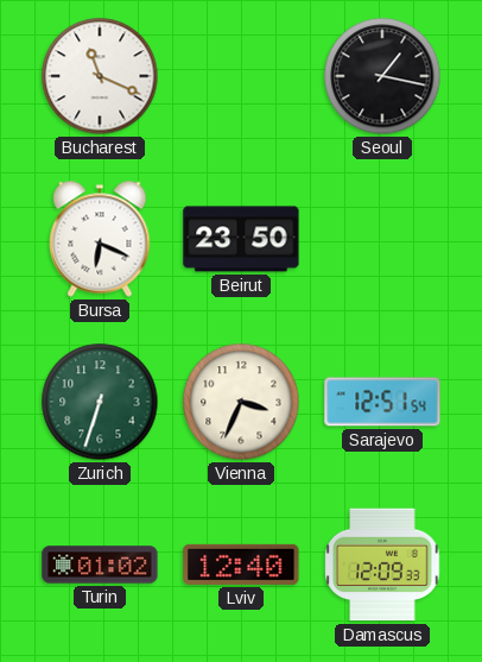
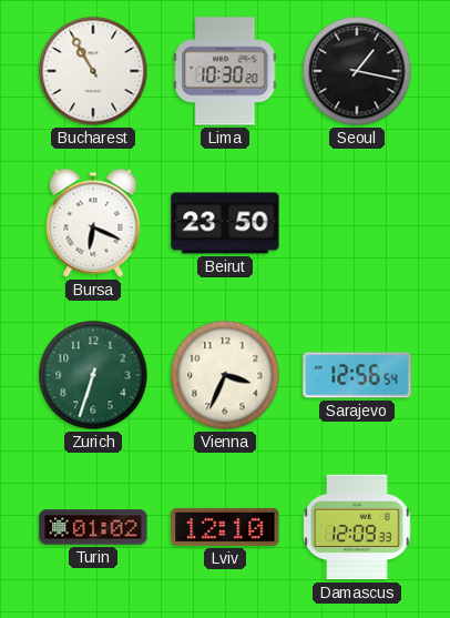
Bucharest: 11:19 -> 10:55 (93, 71)
Lima: none -> 10:30 (225, 71)
Sarajevo: 12:51 -> 12:56 (357, 375)
Lviv: 12:40 -> 12:10 (225, 527)
